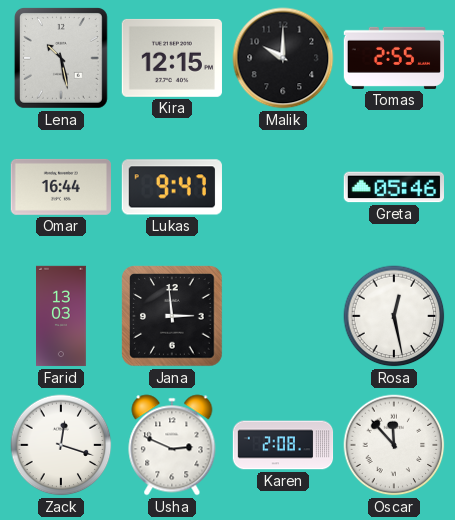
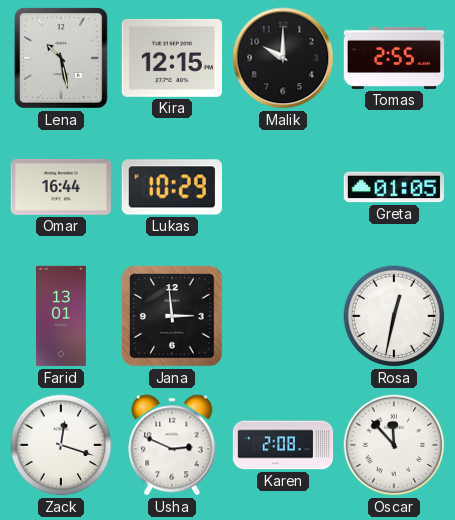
Lukas: 9:47 -> 10:29 (172, 187)
Greta: 05:46 -> 01:05 (393, 187)
Farid: 13:03 -> 13:01 (62, 316)
Rosa: 12:28 -> 12:32 (394, 316)
